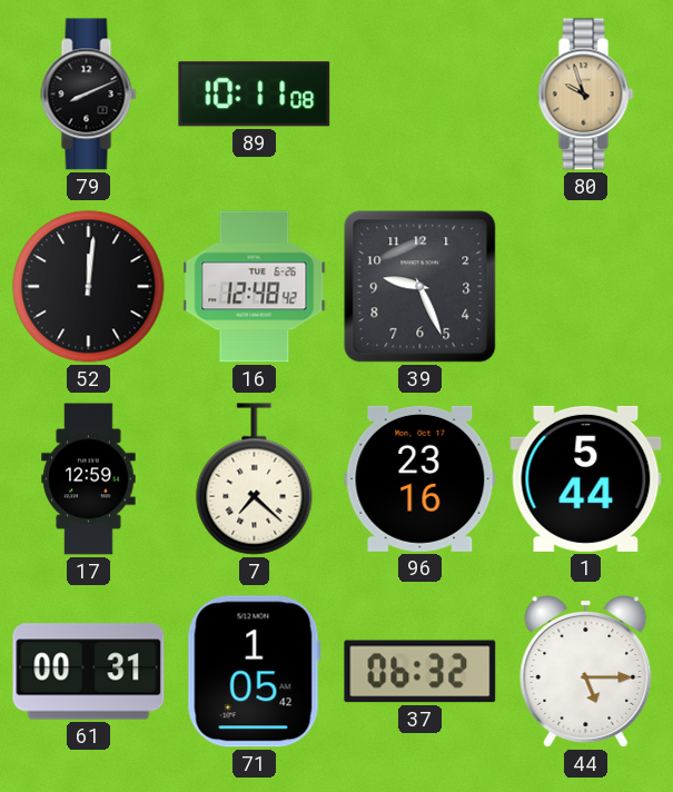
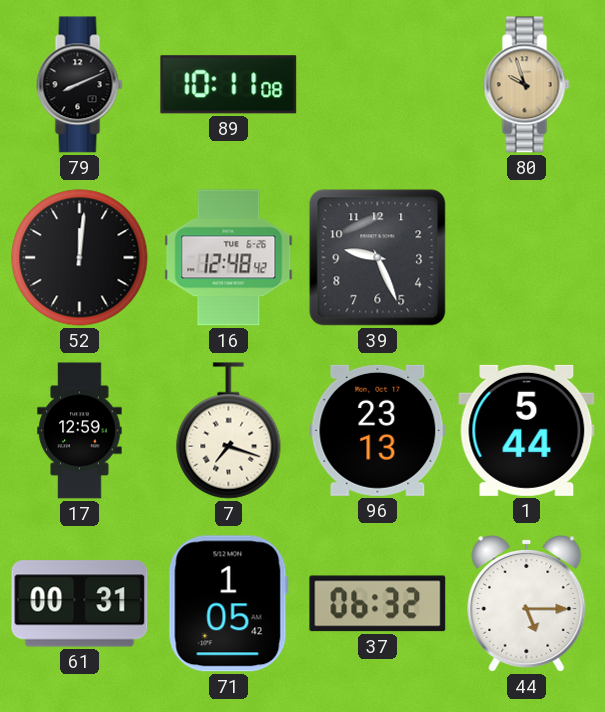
7: 7:22 -> 7:18 (229, 431)
96: 23:16 -> 23:13 (378, 430)
